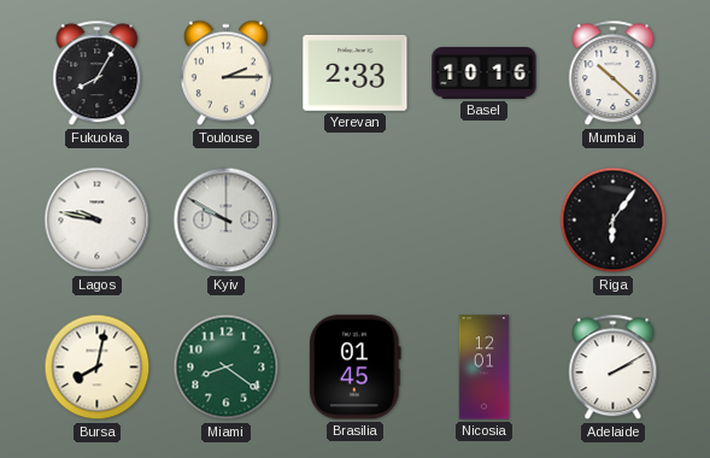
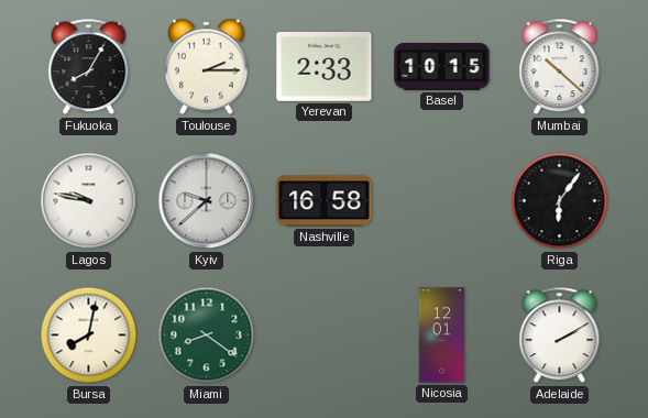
Basel: 10:16 -> 10:15 (442, 66)
Kyiv: 9:50 -> 9:38 (207, 201)
Nashville: none -> 16:58 (325, 201)
Brasilia: 01:45 -> none (356, 368)
